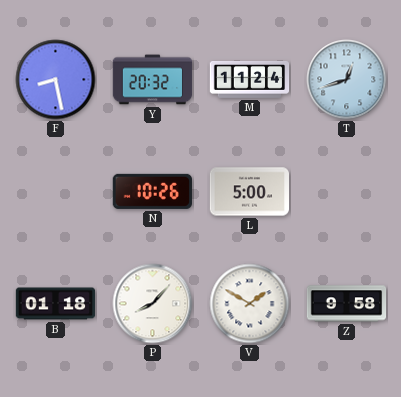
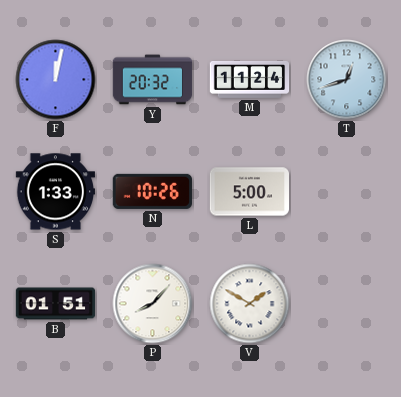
F: 8:28 -> 12:02 (56, 80)
S: none -> 1:33 (55, 192)
B: 01:18 -> 01:51 (56, 304)
Z: 9:58 -> none (347, 304)
